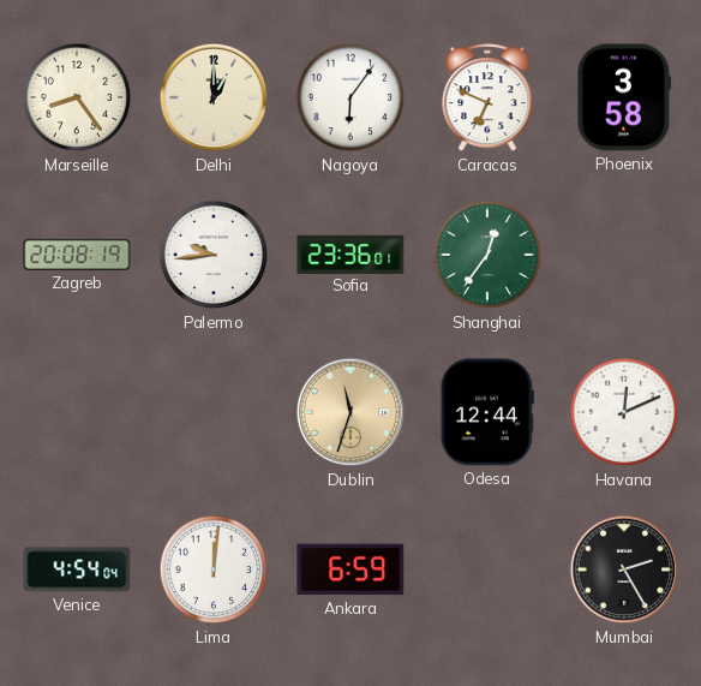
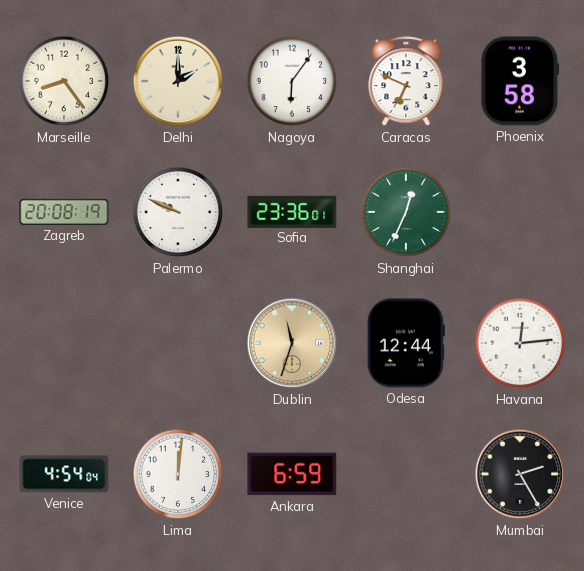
Delhi: 1:00 -> 2:00 (178, 81)
Palermo: 9:44 -> 9:49 (178, 212)
Shanghai: 12:36 -> 12:34 (406, 212)
Havana: 12:11 -> 12:14 (520, 343)
